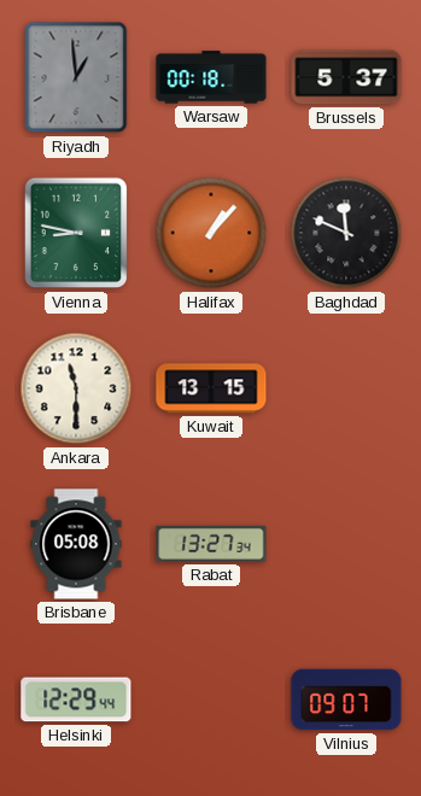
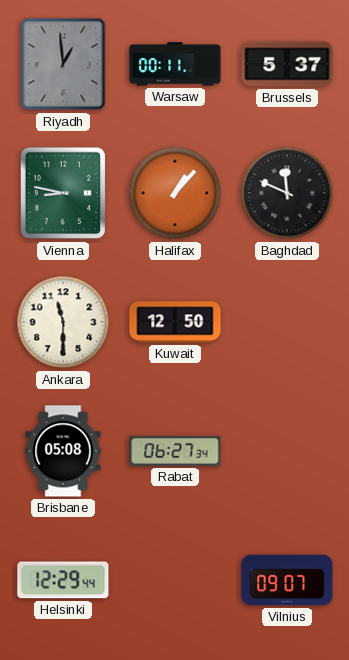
Warsaw: 00:18 -> 00:11 (175, 64)
Kuwait: 13:15 -> 12:50 (175, 322)
Rabat: 13:27 -> 06:27 (175, 451)
